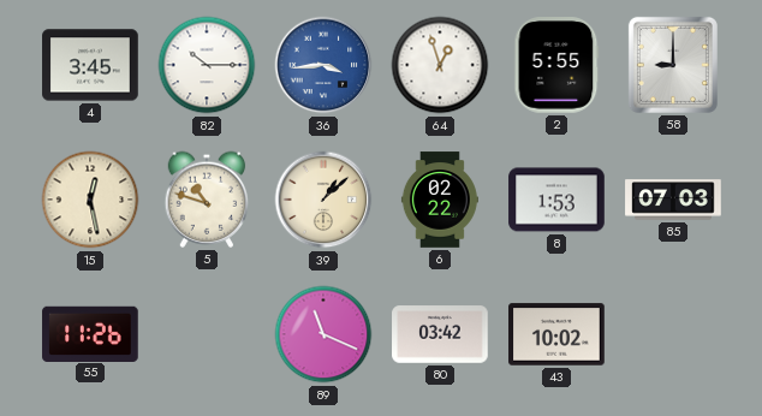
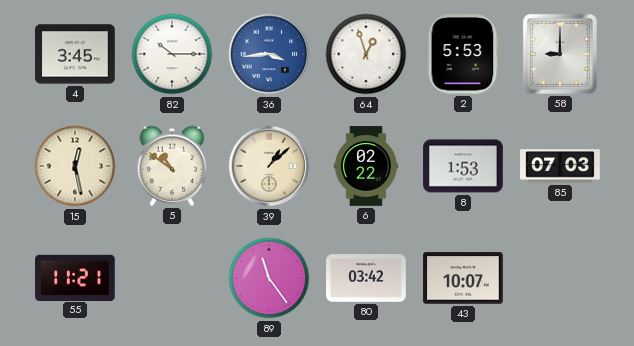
2: 5:55 -> 5:53 (463, 54)
5: 10:48 -> 10:51 (172, 166)
55: 11:26 -> 11:21 (75, 277)
89: 11:19 -> 11:24 (269, 278)
43: 10:02 -> 10:07 (463, 278)
